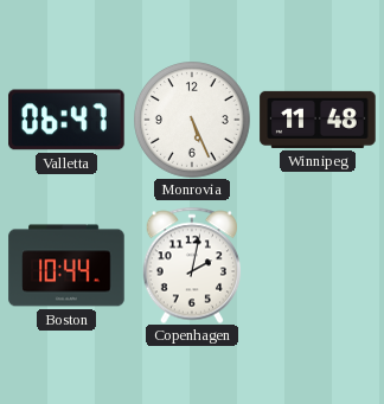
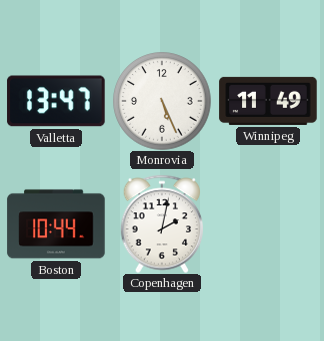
Valletta: 06:47 -> 13:47 (56, 101)
Winnipeg: 11:48 -> 11:49 (268, 101)
